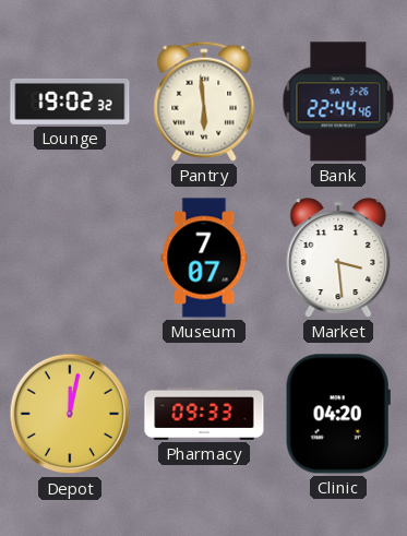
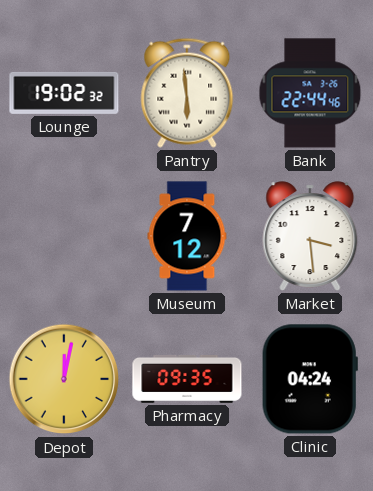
Museum: 7:07 -> 7:12 (187, 236)
Pharmacy: 09:33 -> 09:35 (187, 379)
Clinic: 04:20 -> 04:24 (310, 379)
